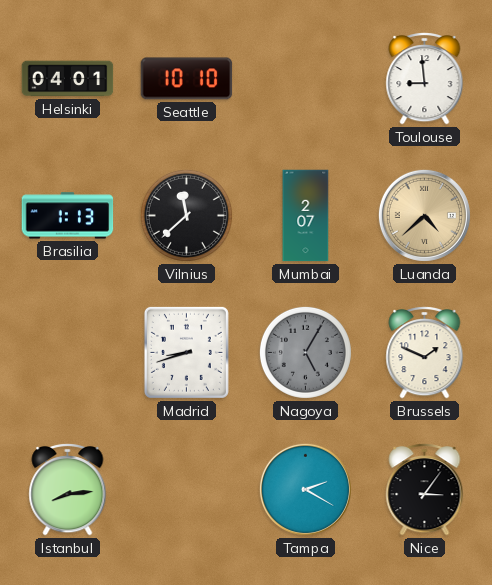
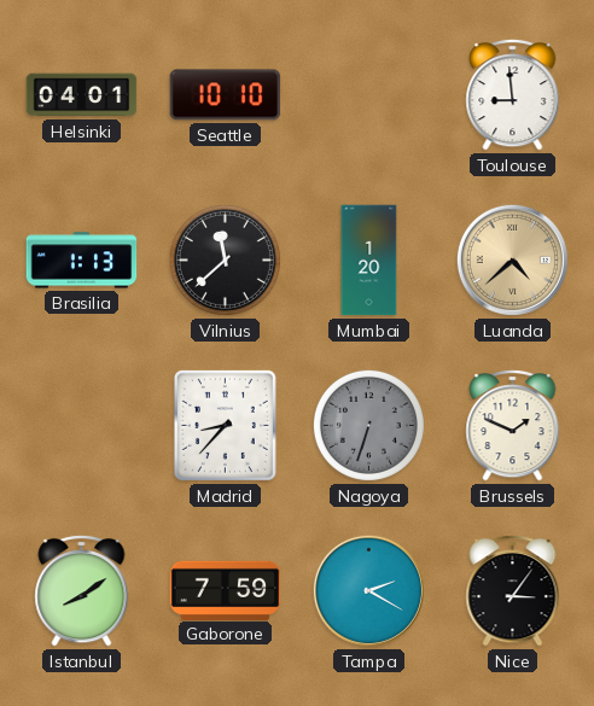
Mumbai: 2:07 -> 1:20 (369, 261)
Madrid: 8:42 -> 8:37 (225, 425)
Nagoya: 5:05 -> 6:33 (368, 425)
Istanbul: 8:14 -> 8:09 (82, 591)
Gaborone: none -> 7:59 (226, 590)
